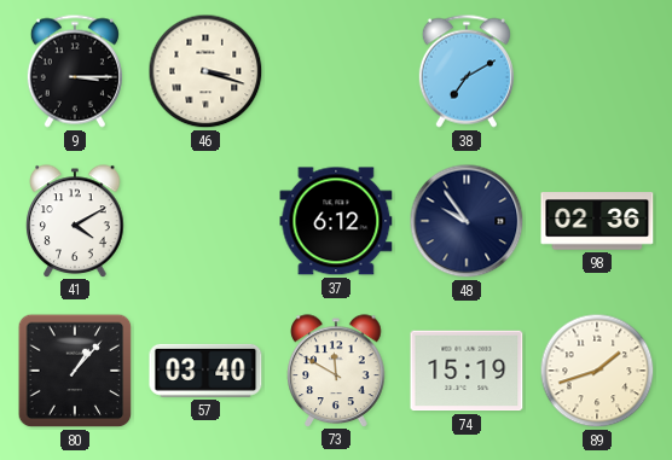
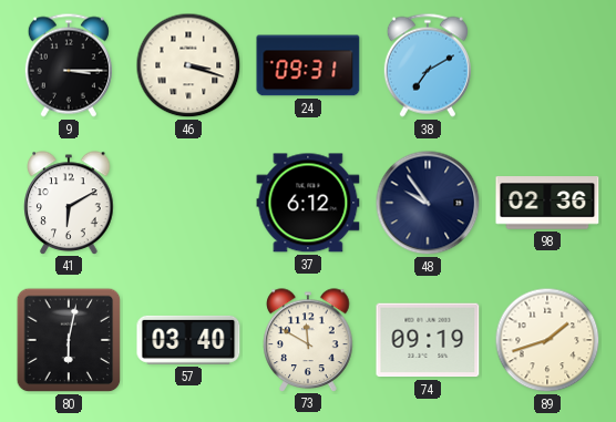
24: none -> 09:31 (308, 65)
41: 4:10 -> 6:10 (69, 203)
80: 1:07 -> 6:02 (69, 340)
74: 15:19 -> 09:19 (428, 340)
